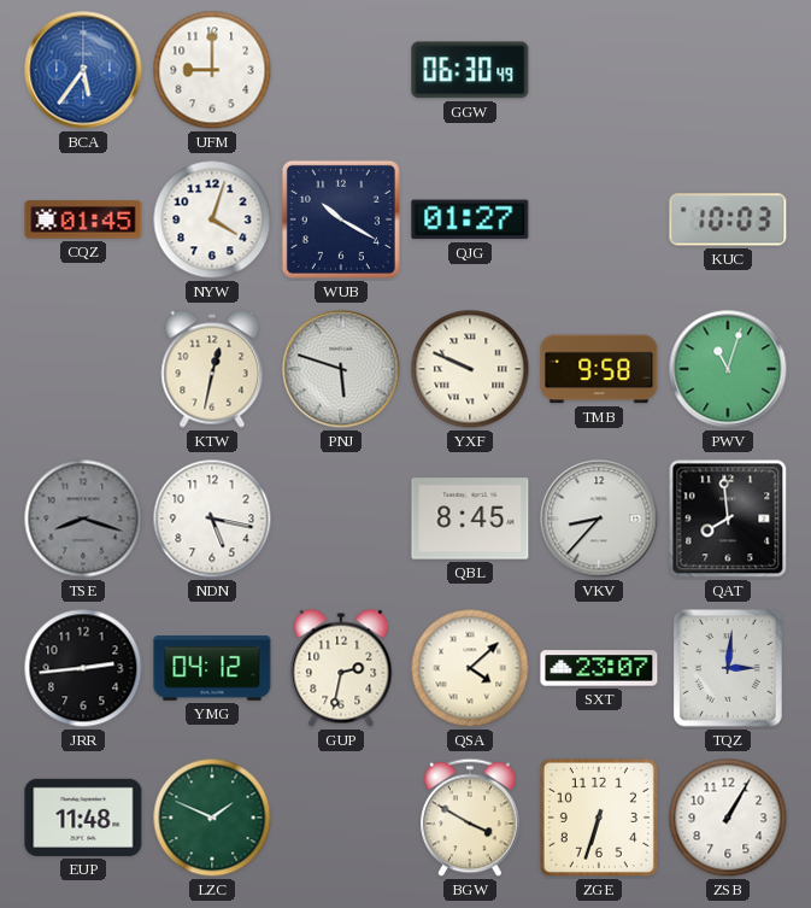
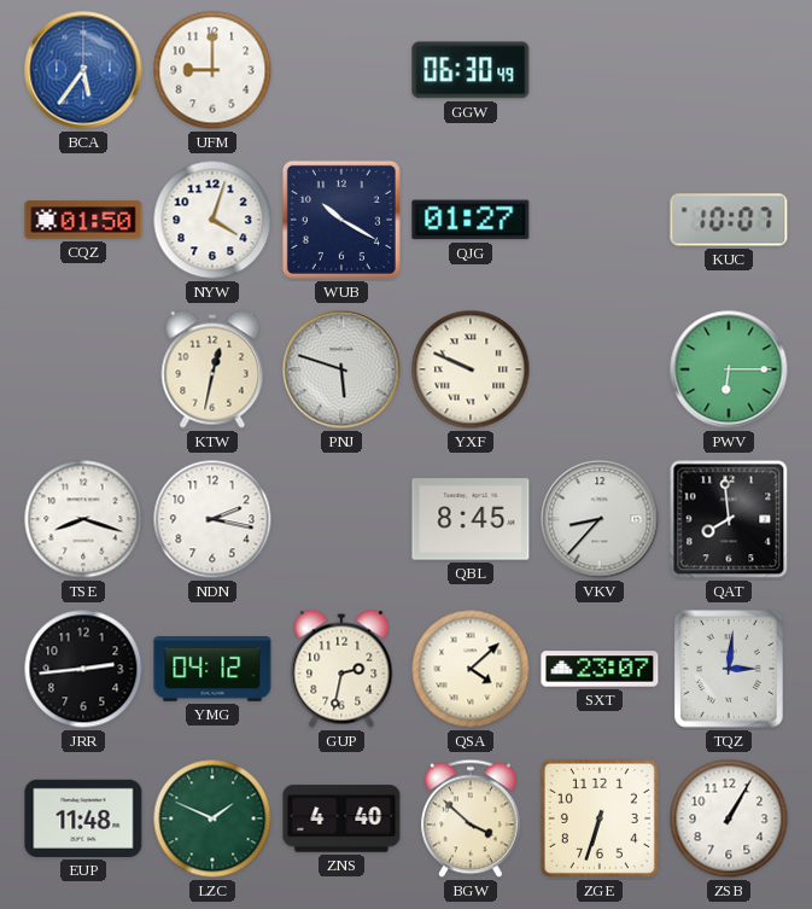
CQZ: 01:45 -> 01:50 (83, 220)
KUC: 10:03 -> 10:07 (729, 220)
TMB: 9:58 -> none (599, 369)
PWV: 11:03 -> 6:15 (729, 369)
TSE dial: grey -> white (83, 519)
NDN: 5:17 -> 2:17 (212, 519)
ZNS: none -> 4:40 (341, 818)
BGW: 3:50 -> 3:52 (471, 818)
